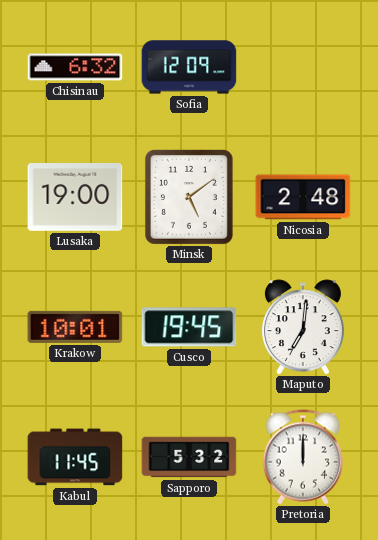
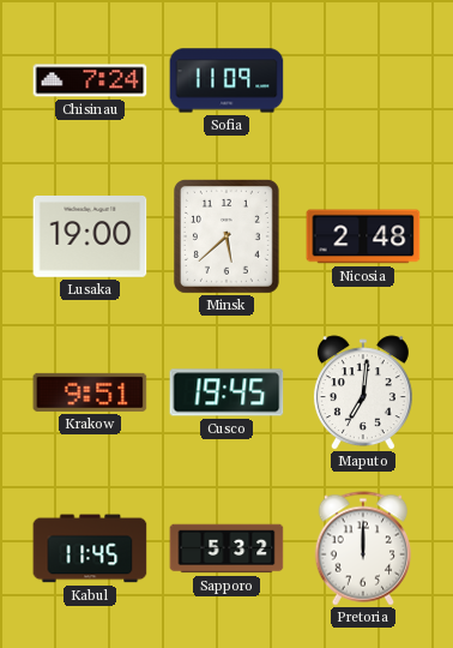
Chisinau: 6:32 -> 7:24 (90, 80)
Sofia: 12:09 -> 11:09 (226, 80)
Minsk: 5:09 -> 5:38 (226, 236)
Krakow: 10:01 -> 9:51 (90, 392)
